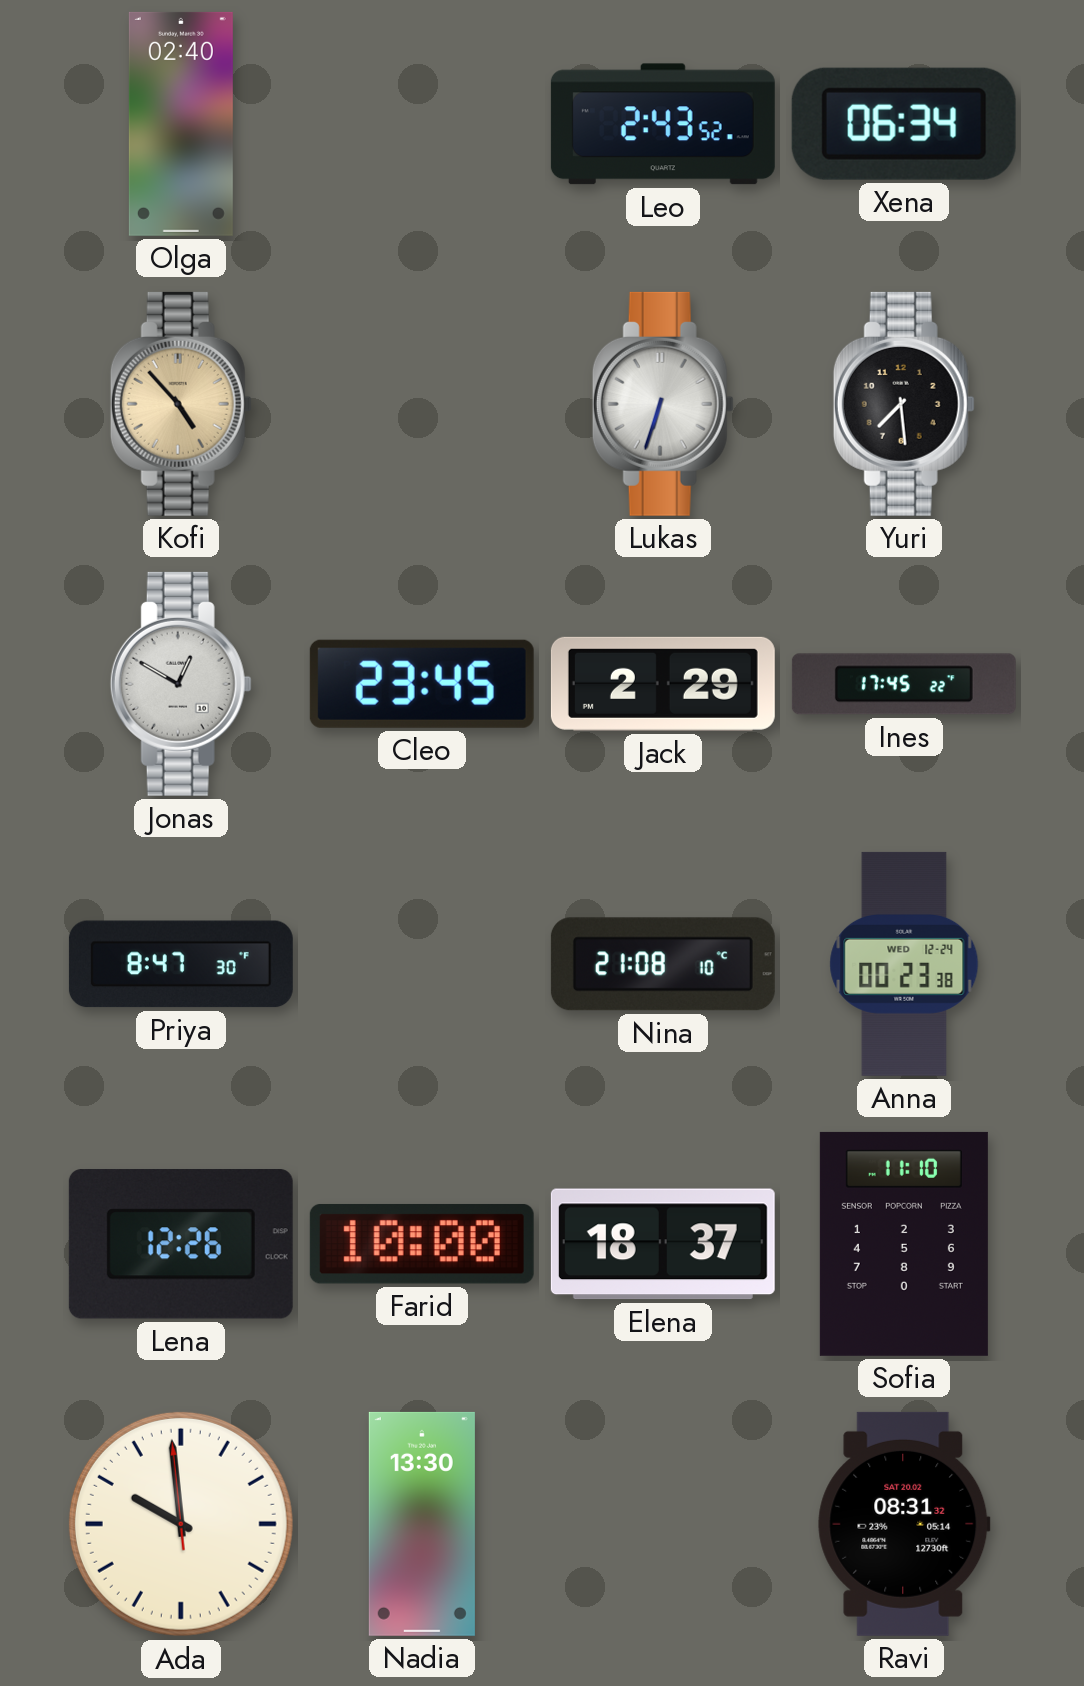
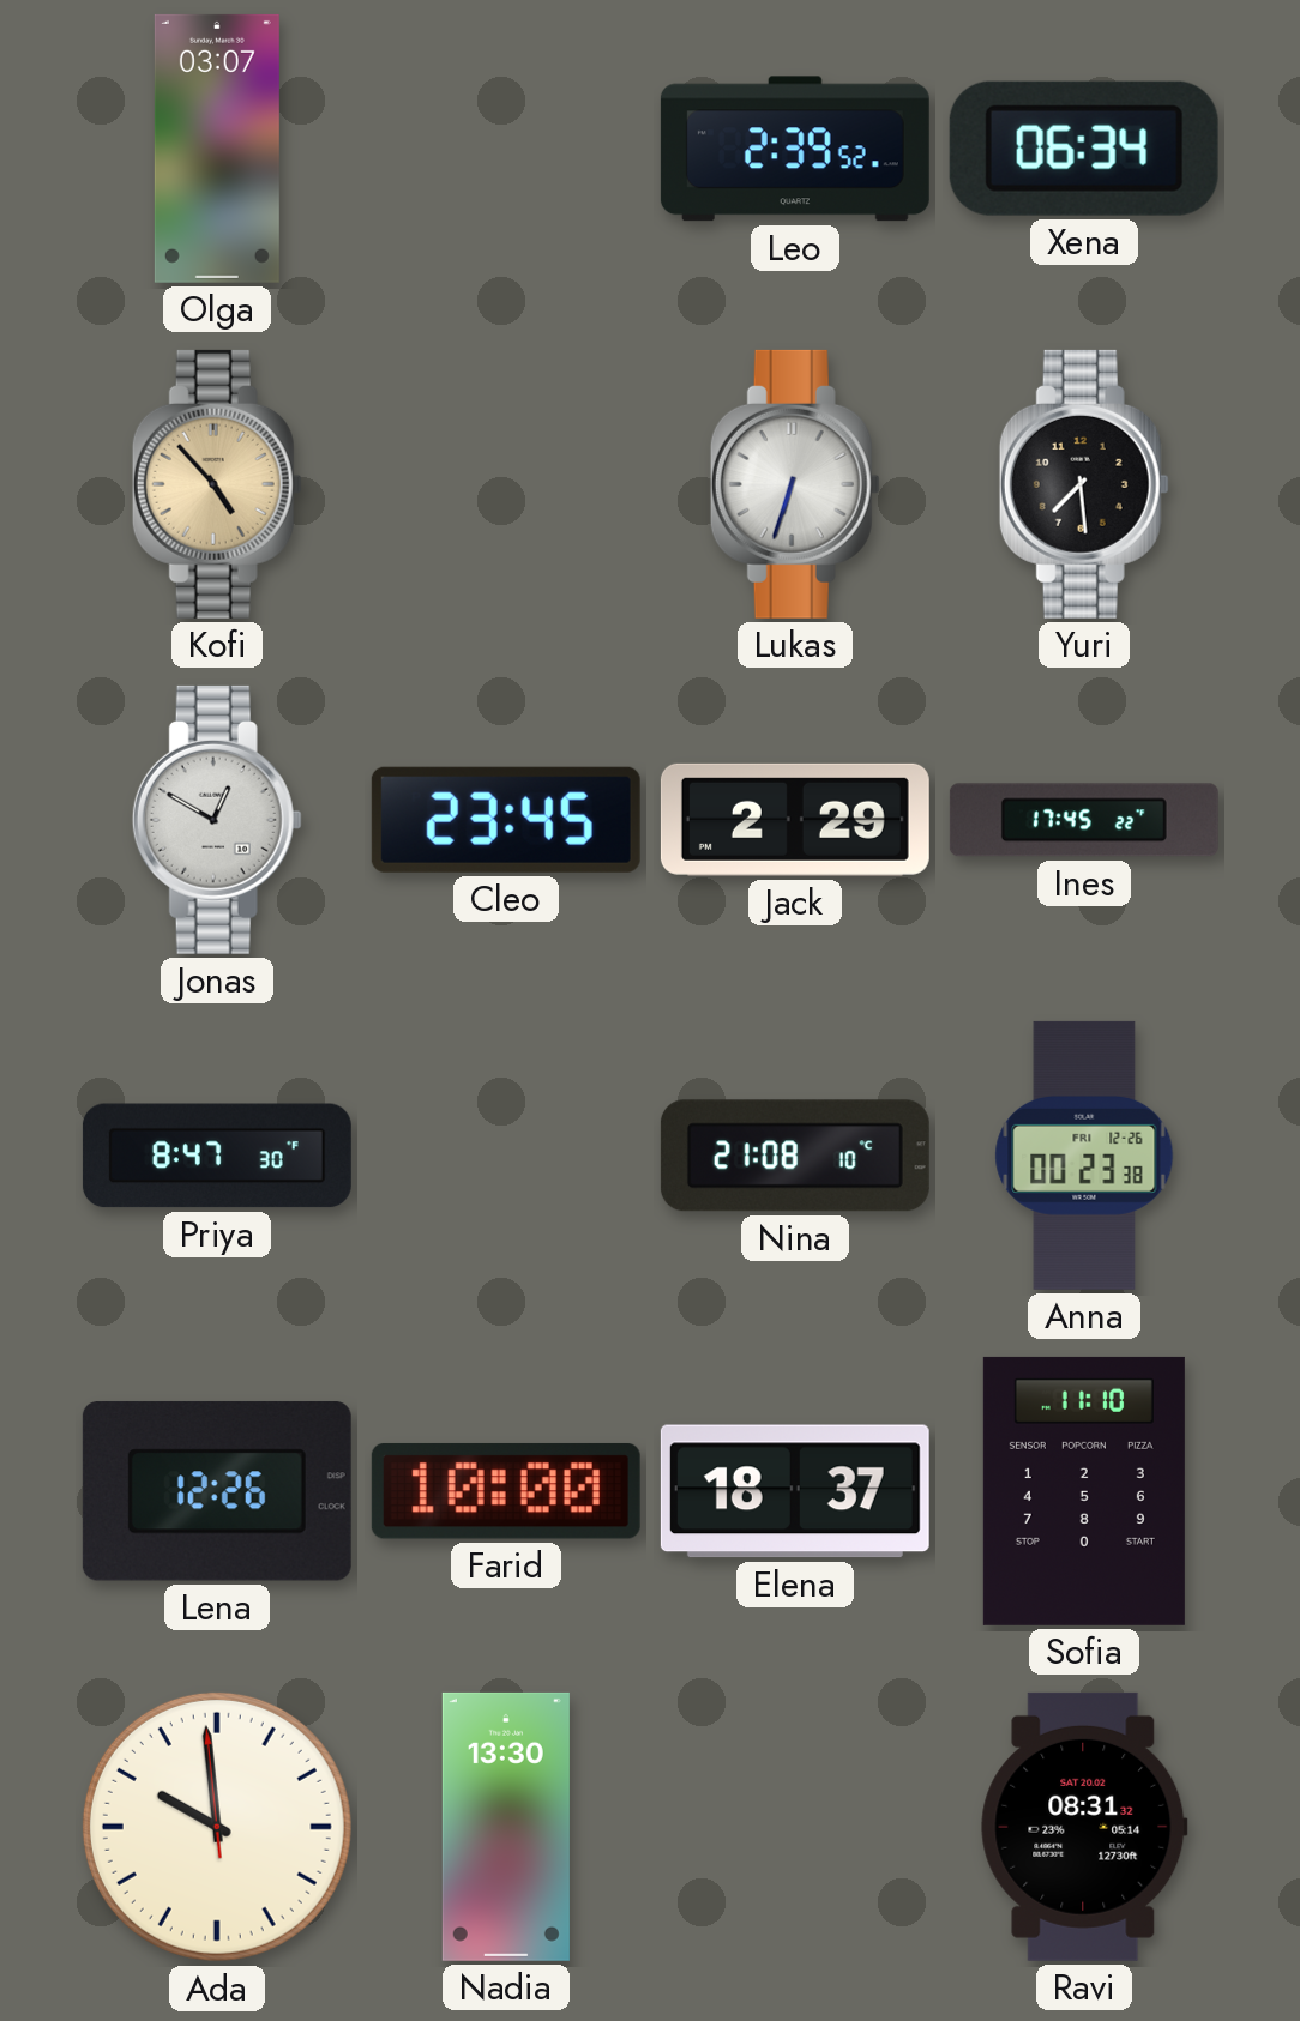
Olga: 02:40 -> 03:07 (217, 149)
Leo: 2:43 -> 2:39 (795, 149)
Anna date: WED 12-24 -> FRI 12-26 (1084, 1156)
